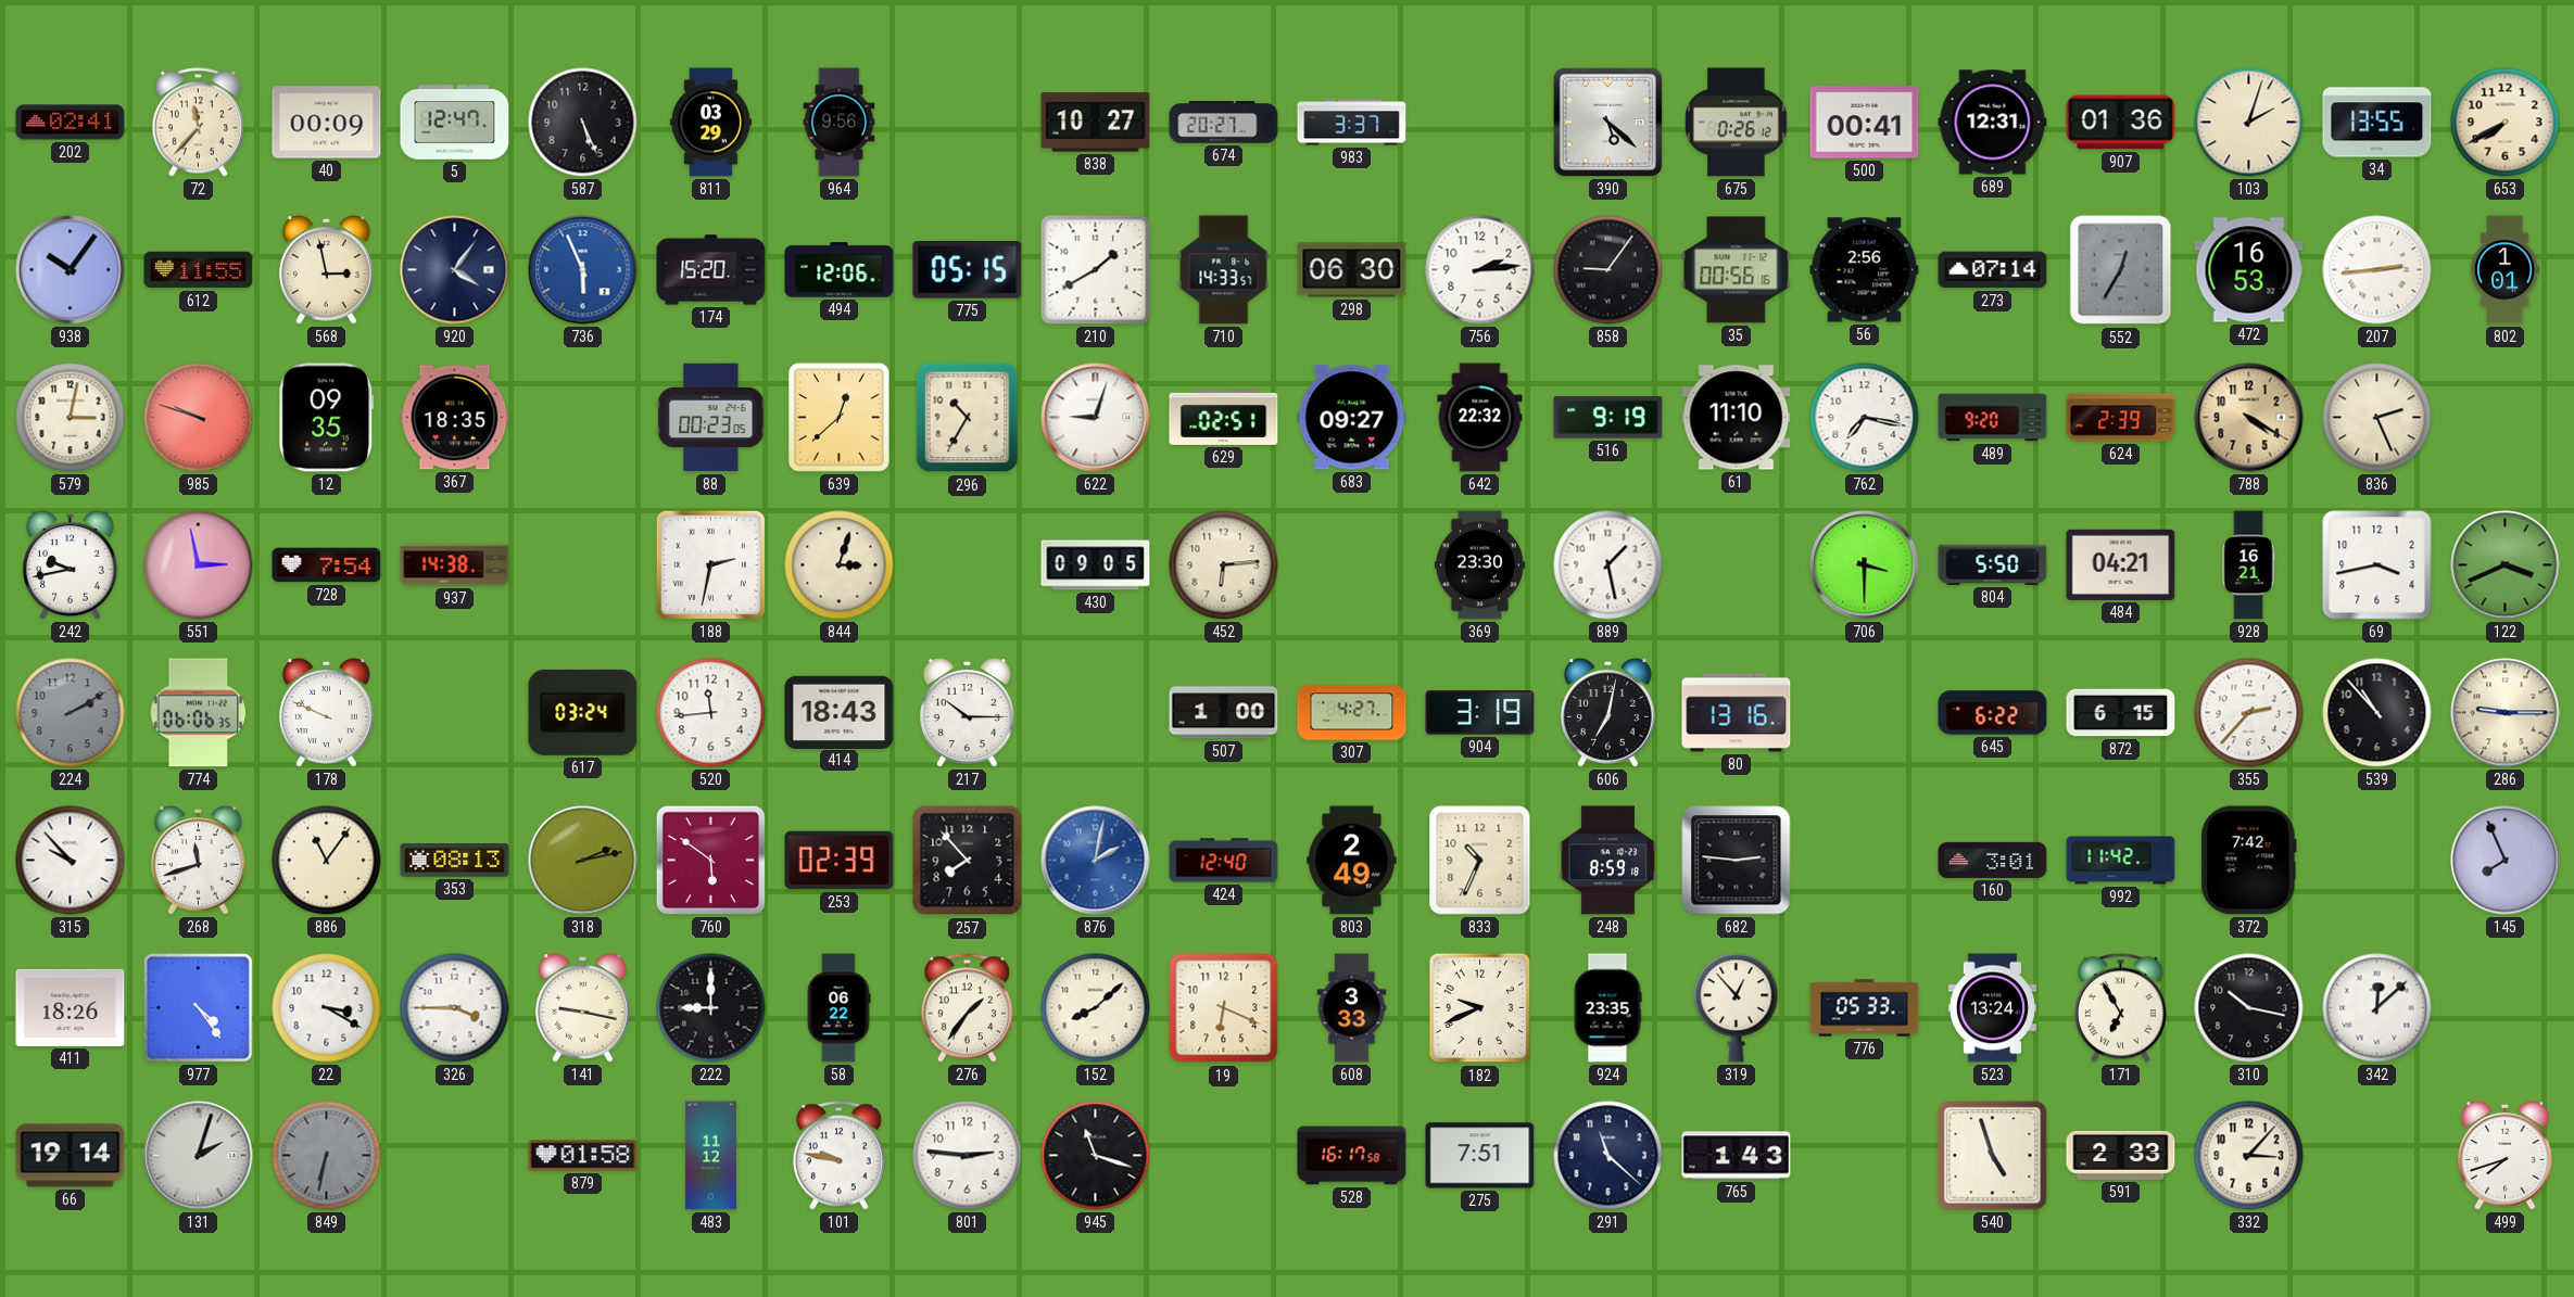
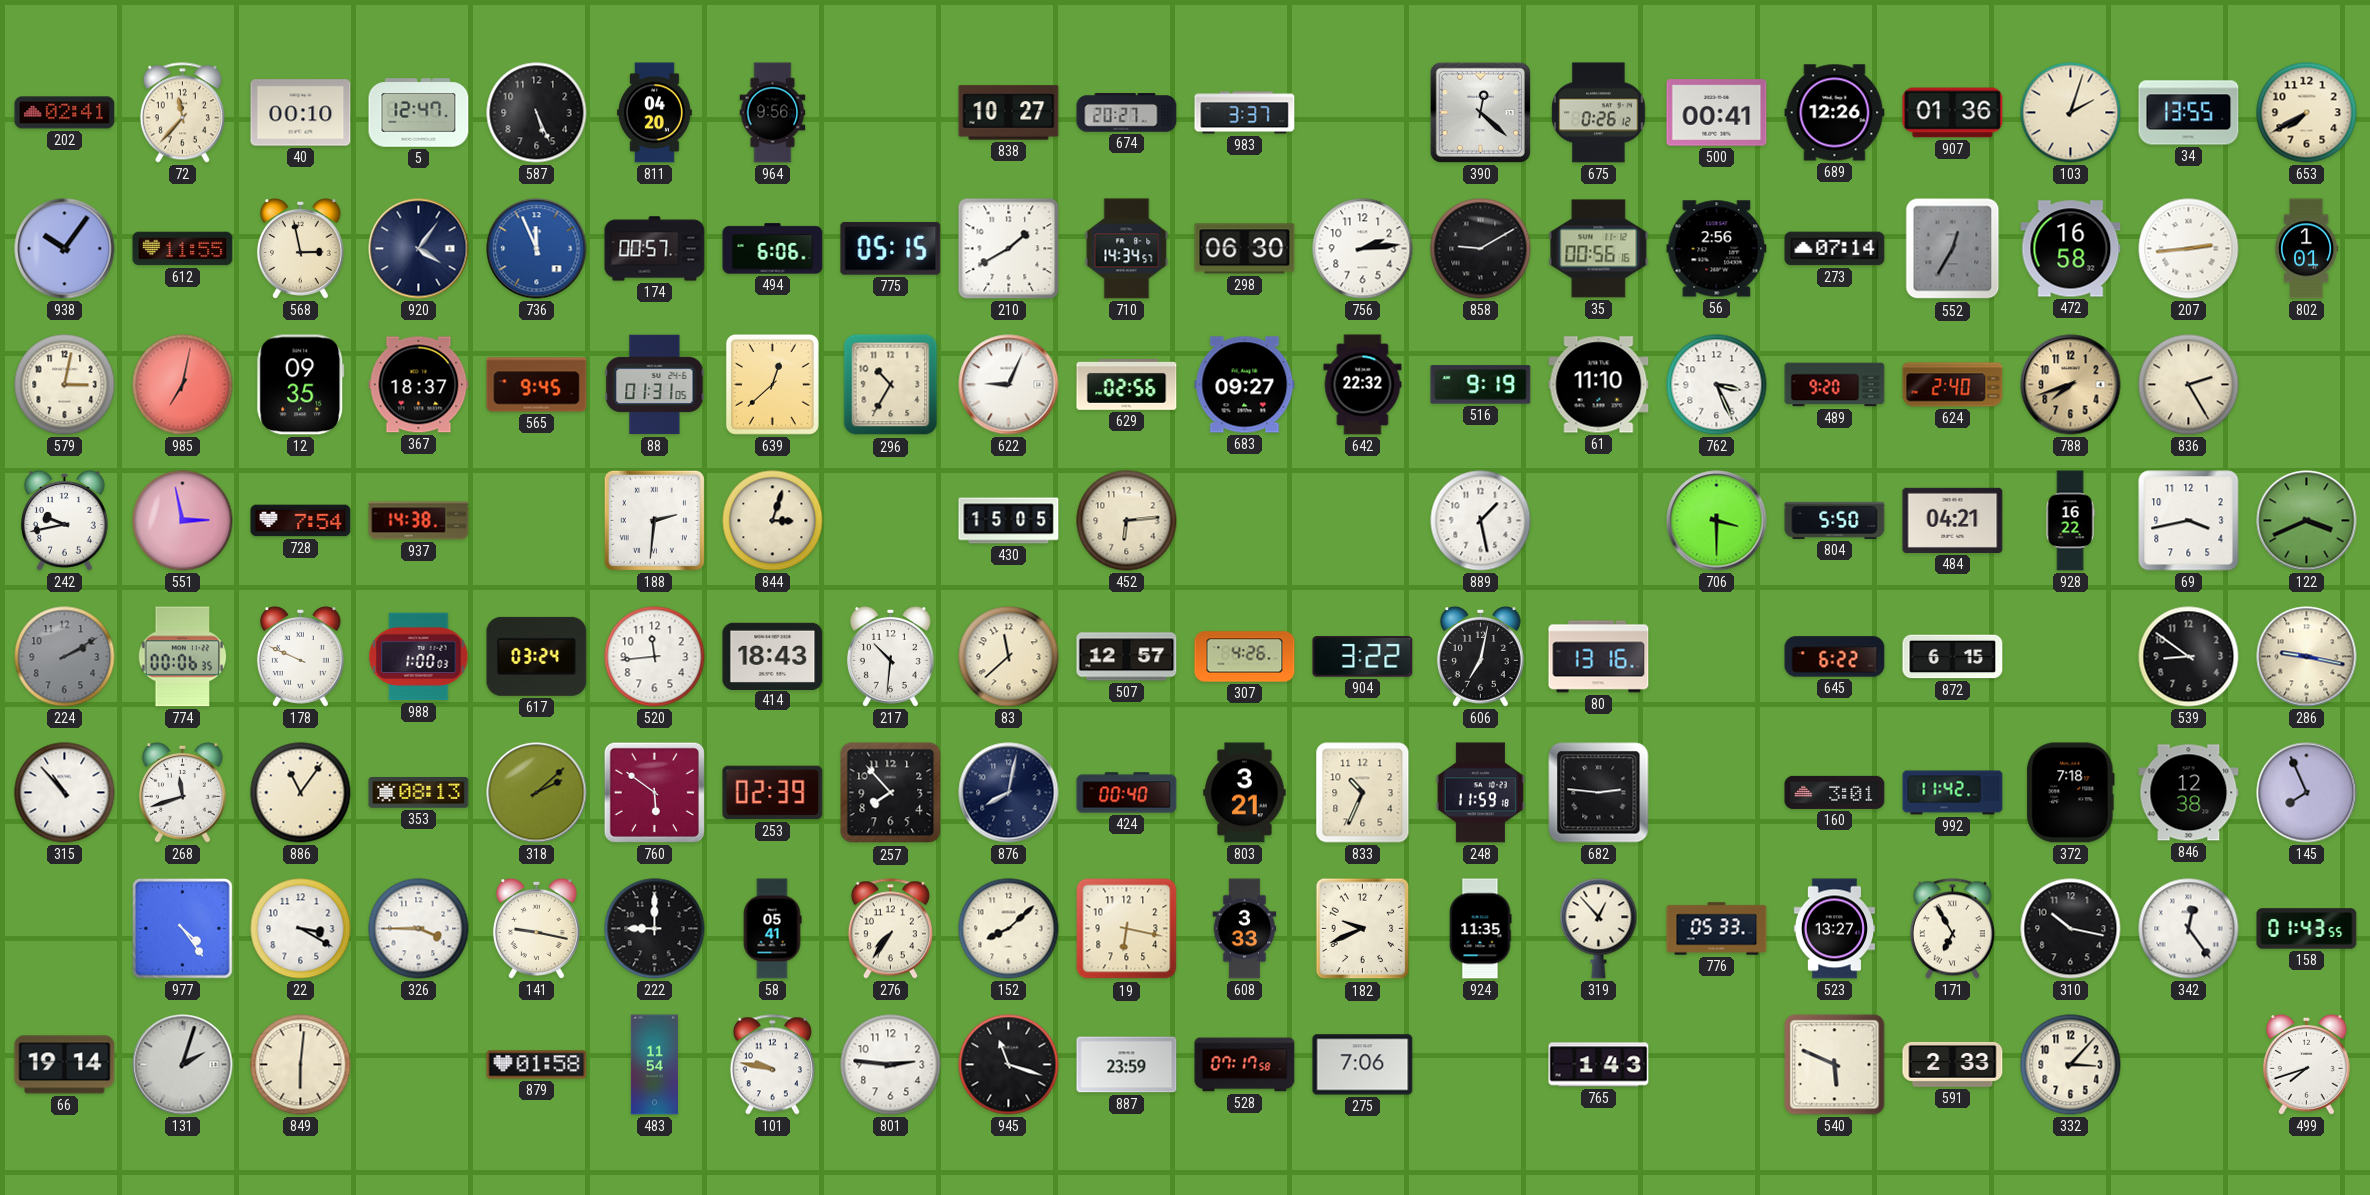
40: 00:09 -> 00:10 (301, 113)
811: 03:29 -> 04:20 (654, 113)
390: 5:22 -> 12:22 (1480, 112)
689: 12:31 -> 12:26 (1835, 113)
736: 5:56 -> 11:56 (537, 249)
174: 15:20 -> 00:57 (655, 249)
494: 12:06 -> 6:06 (773, 249)
710: 14:33 -> 14:34 (1127, 249)
858: 9:06 -> 9:10 (1481, 249)
472: 16:53 -> 16:58 (2071, 249)
985: 9:48 -> 7:02 (183, 385)
367: 18:35 -> 18:37 (419, 385)
565: none -> 9:45 (537, 385)
88: 00:23 -> 01:31 (655, 385)
622: 9:03 -> 9:04 (1009, 385)
629: 02:51 -> 02:56 (1127, 385)
762: 7:17 -> 3:26 (1717, 385)
624: 2:39 -> 2:40 (1953, 385)
788: 4:20 -> 7:42 (2071, 385)
836: 2:26 -> 2:25 (2189, 385)
188: 2:32 -> 2:31 (654, 520)
430: 09:05 -> 15:05 (1009, 521)
369: 23:30 -> none (1479, 565)
928: 16:21 -> 16:22 (2070, 521)
774: 06:06 -> 00:06 (183, 657)
988: none -> 1:00 (419, 657)
217: 10:15 -> 10:31 (890, 657)
83: none -> 11:38 (1009, 657)
507: 1:00 -> 12:57 (1127, 657)
307: 4:27 -> 4:26 (1245, 657)
904: 3:19 -> 3:22 (1363, 657)
355: 2:37 -> none (2249, 713)
539: 10:53 -> 8:51 (2189, 657)
286: 9:15 -> 9:17 (2307, 657)
315: 9:53 -> 10:53 (65, 793)
318: 2:13 -> 2:08 (537, 793)
876: 2:02 -> 8:02 (1009, 793)
876 dial: blue -> navy (1009, 793)
424: 12:40 -> 00:40 (1127, 793)
803: 2:49 -> 3:21 (1245, 793)
248: 8:59 -> 11:59 (1480, 793)
372: 7:42 -> 7:18 (2071, 793)
846: none -> 12:38 (2189, 793)
411: 18:26 -> none (71, 1007)
58: 06:22 -> 05:41 (772, 929)
276: 1:36 -> 7:36 (890, 929)
19: 6:19 -> 6:17 (1127, 929)
924: 23:35 -> 11:35 (1480, 929)
523: 13:24 -> 13:27 (1834, 929)
342: 12:08 -> 12:24 (2189, 929)
158: none -> 01:43 (2307, 929)
849: 6:32 -> 6:01 (301, 1065)
849 dial: grey -> cream (301, 1065)
483: 11:12 -> 11:54 (654, 1065)
887: none -> 23:59 (1127, 1065)
528: 16:17 -> 07:17 (1245, 1065)
275: 7:51 -> 7:06 (1363, 1065)
291: 11:22 -> none (1608, 1156)
540: 4:57 -> 5:49 (1835, 1065)
